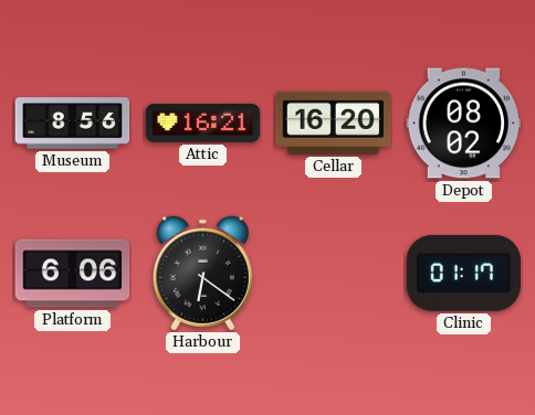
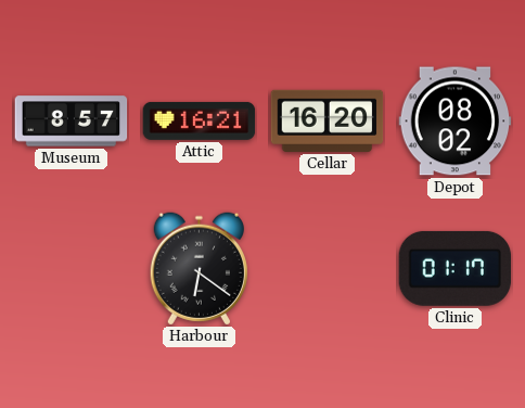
Museum: 8:56 -> 8:57 (72, 122)
Platform: 6:06 -> none (73, 274)
